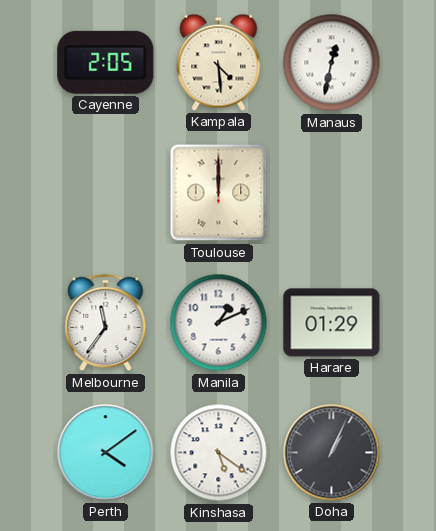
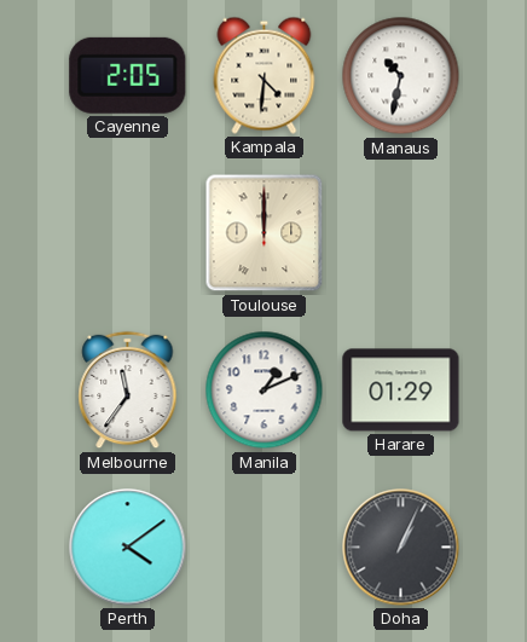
Kampala: 4:29 -> 4:31 (265, 75)
Manaus: 12:32 -> 10:32 (401, 76)
Kinshasa: 5:21 -> none (219, 453)
